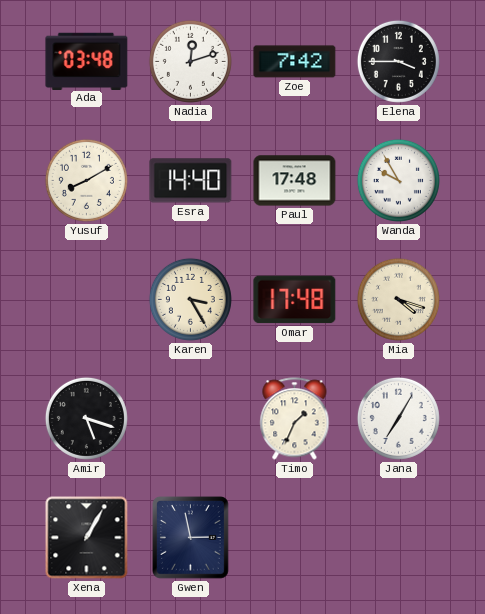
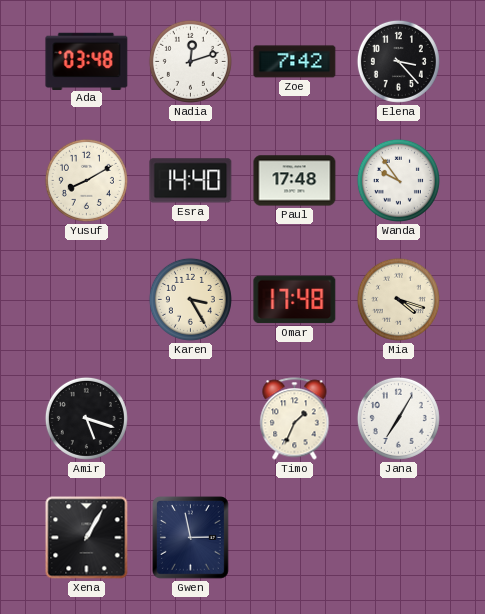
Elena: 3:45 -> 3:23 (398, 61)
Wanda: 9:55 -> 9:54 (398, 180)
